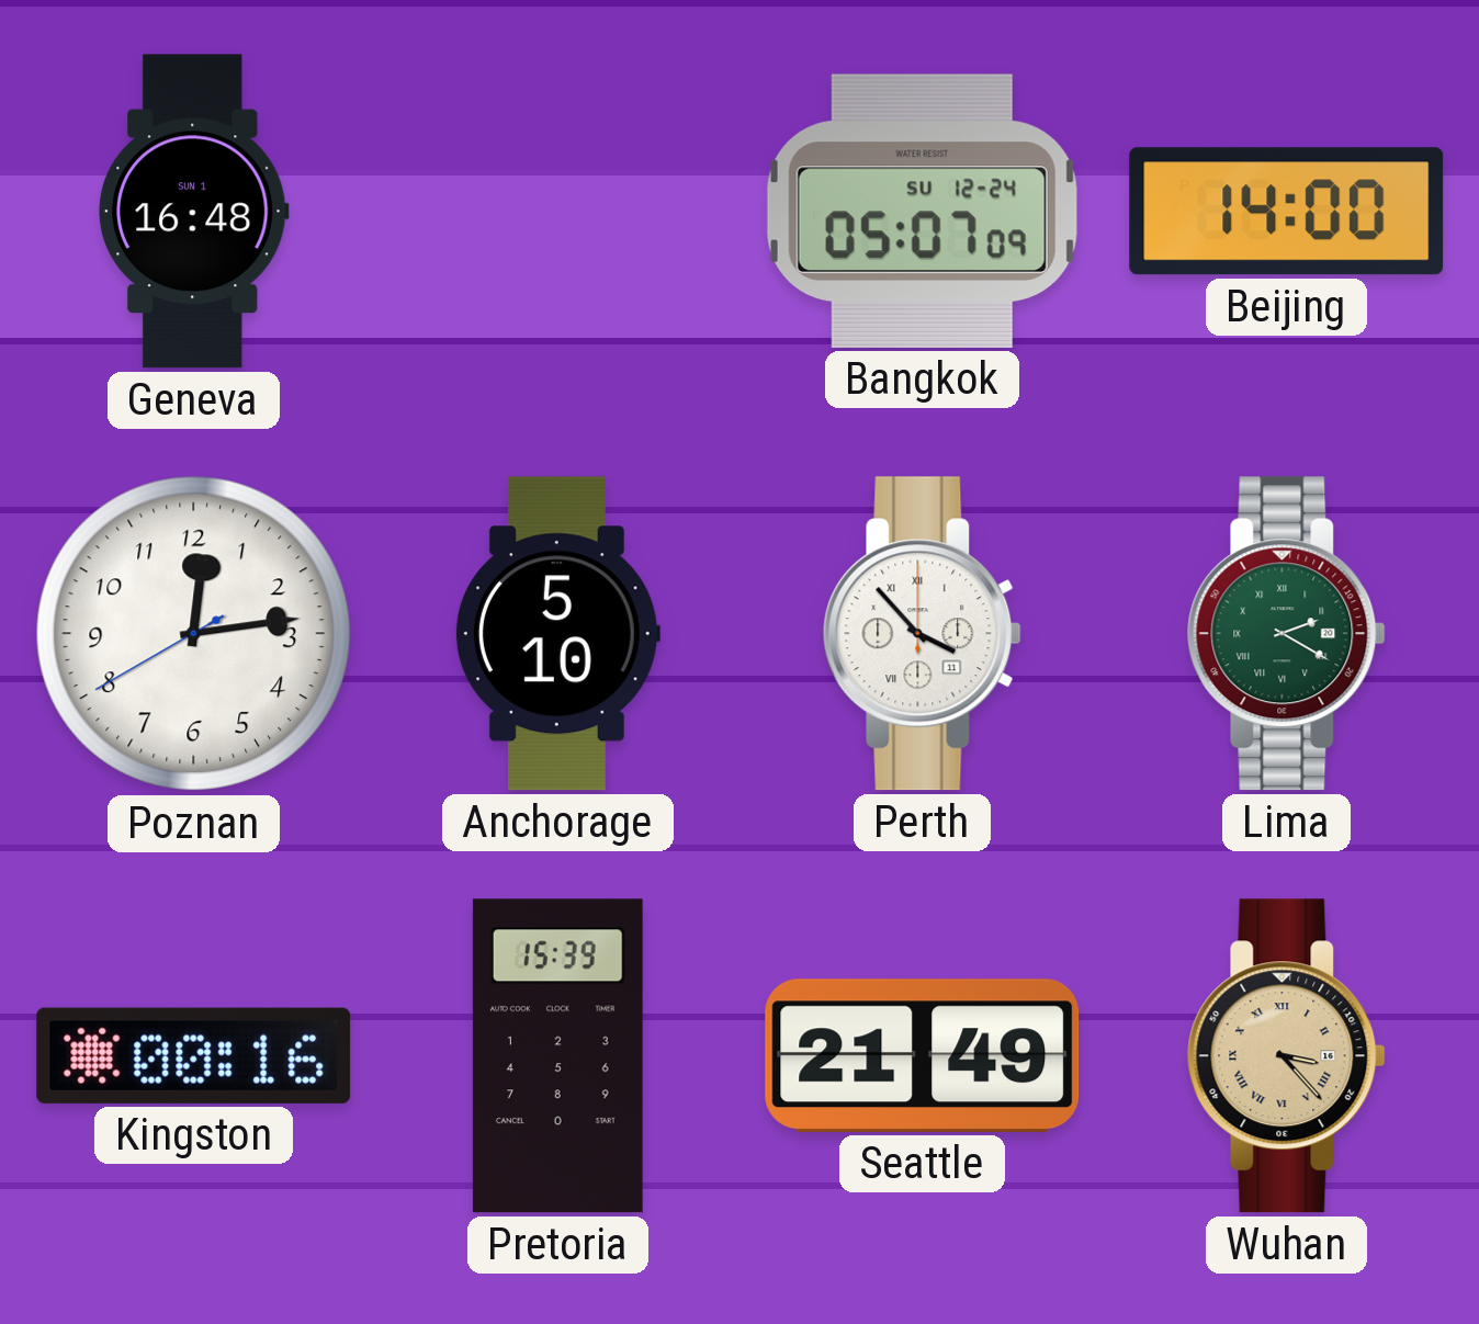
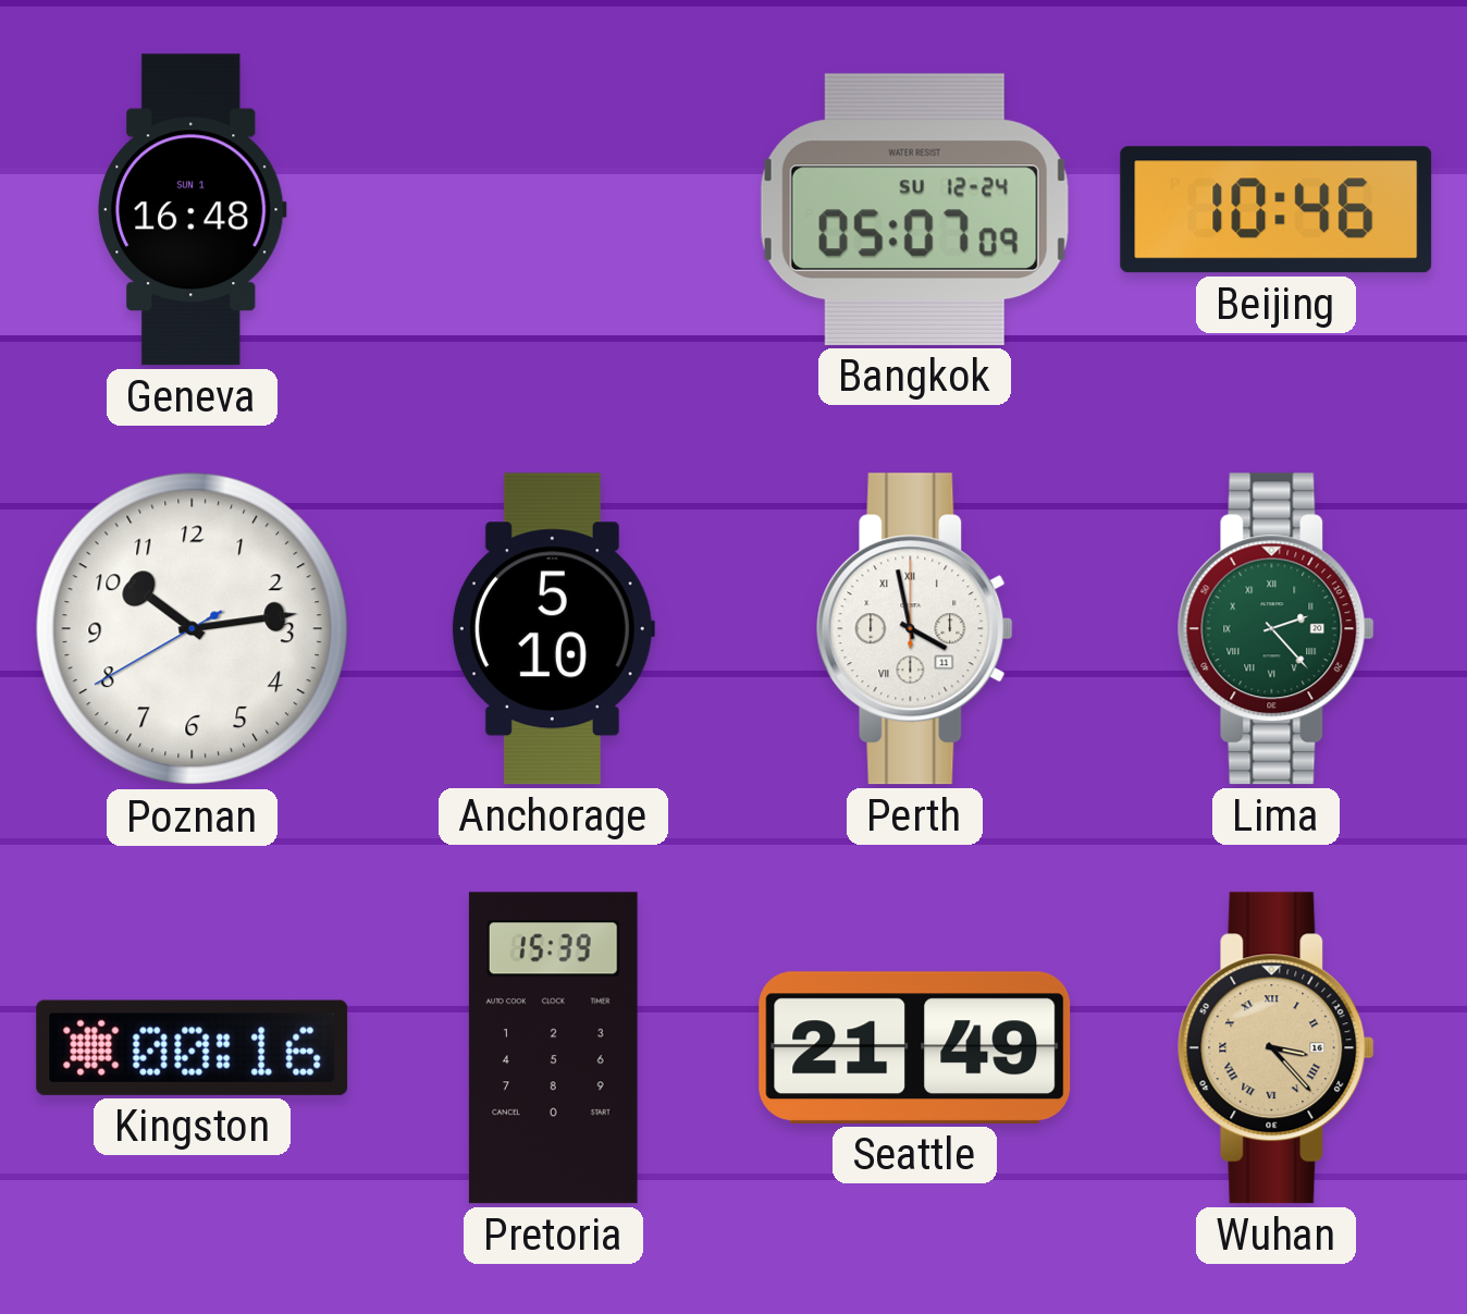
Beijing: 14:00 -> 10:46 (1277, 210)
Poznan: 12:13 -> 10:13 (193, 629)
Perth: 3:53 -> 3:58 (914, 629)
Lima: 2:20 -> 2:23 (1275, 629)
